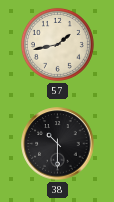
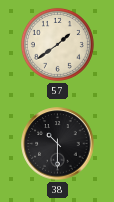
57: 1:43 -> 1:39 (57, 44)
